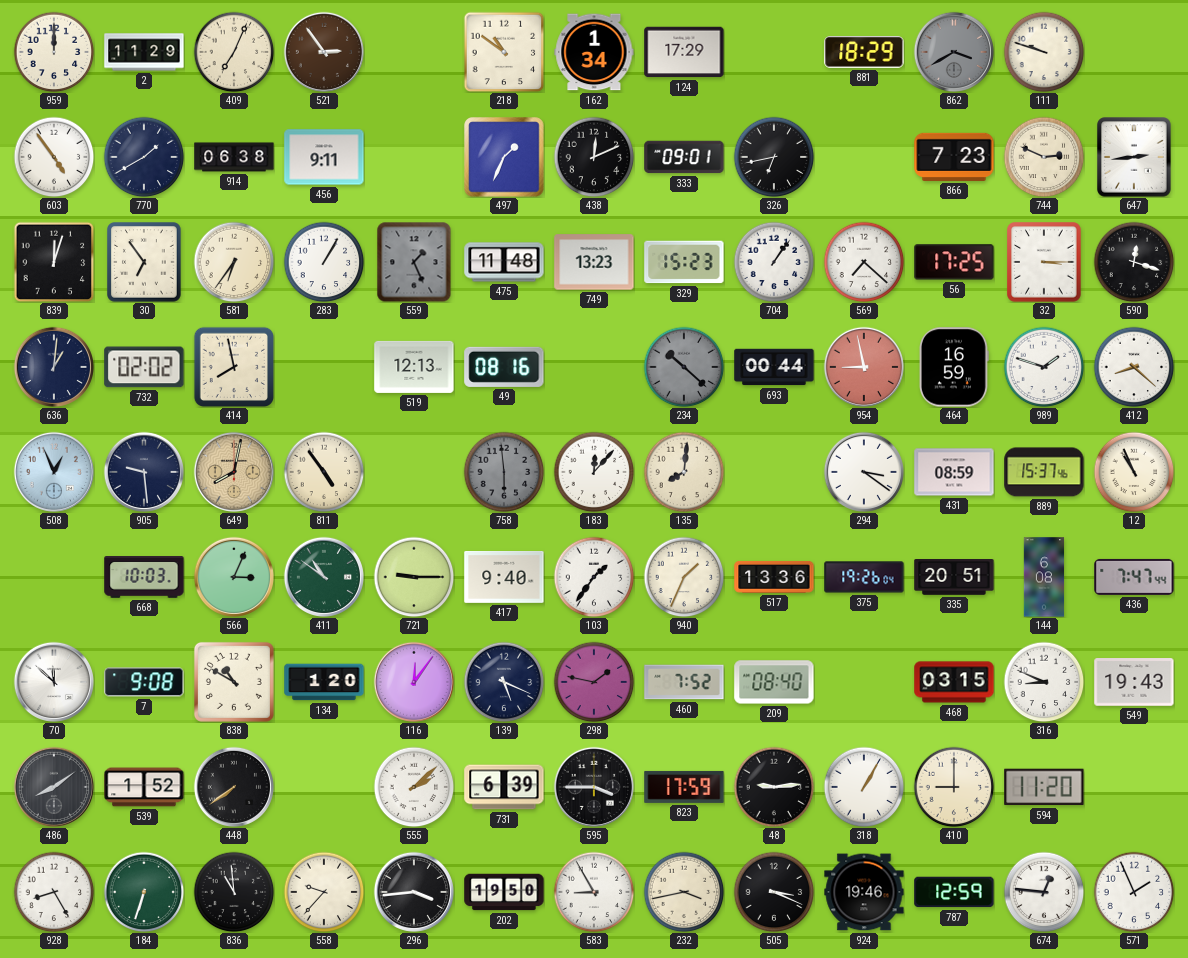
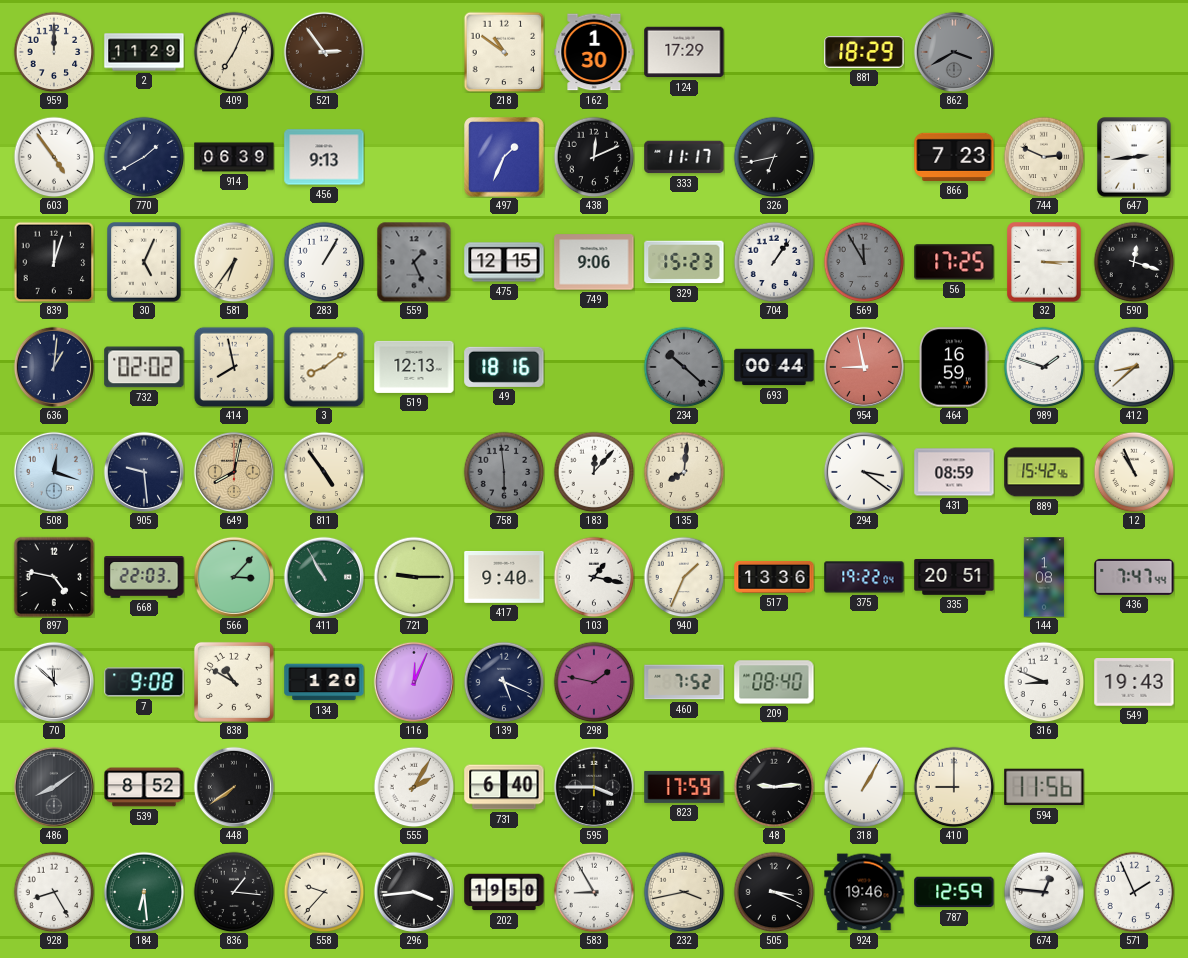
162: 1:34 -> 1:30 (594, 52)
111: 9:48 -> none (1044, 52)
914: 06:38 -> 06:39 (234, 157)
456: 9:11 -> 9:13 (324, 157)
333: 09:01 -> 11:17 (684, 157)
30: 6:54 -> 5:04 (145, 263)
475: 11:48 -> 12:15 (504, 262)
749: 13:23 -> 9:06 (594, 262)
569: 7:22 -> 11:55 (864, 262)
569 dial: white -> grey (864, 262)
3: none -> 8:09 (324, 367)
49: 08:16 -> 18:16 (504, 367)
412: 8:22 -> 8:38 (1134, 367)
508: 12:56 -> 12:18 (54, 472)
889: 15:37 -> 15:42 (1044, 472)
897: none -> 4:47 (54, 577)
668: 10:03 -> 22:03 (144, 577)
566: 3:04 -> 3:07 (234, 577)
411: 10:51 -> 10:55 (324, 577)
103: 1:36 -> 1:17 (594, 577)
375: 19:26 -> 19:22 (864, 577)
144: 6:08 -> 1:08 (1044, 577)
116: 12:06 -> 12:04 (414, 682)
468: 03:15 -> none (954, 682)
539: 1:52 -> 8:52 (144, 787)
555: 2:08 -> 2:05 (414, 787)
731: 6:39 -> 6:40 (504, 787)
594: 11:20 -> 11:56 (1044, 787)
184: 6:33 -> 6:29 (144, 892)
836: 10:59 -> 1:16 (234, 892)
